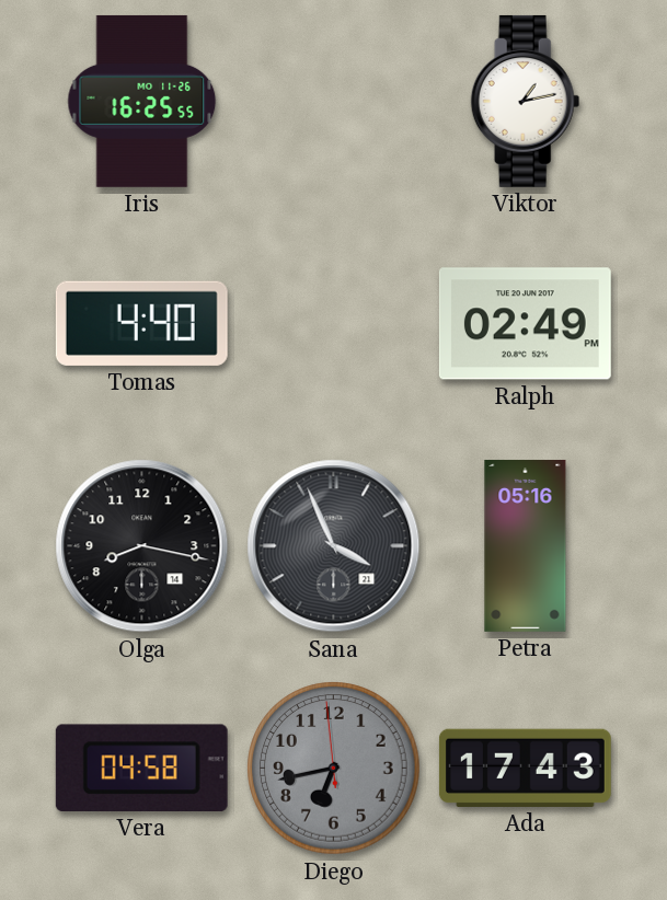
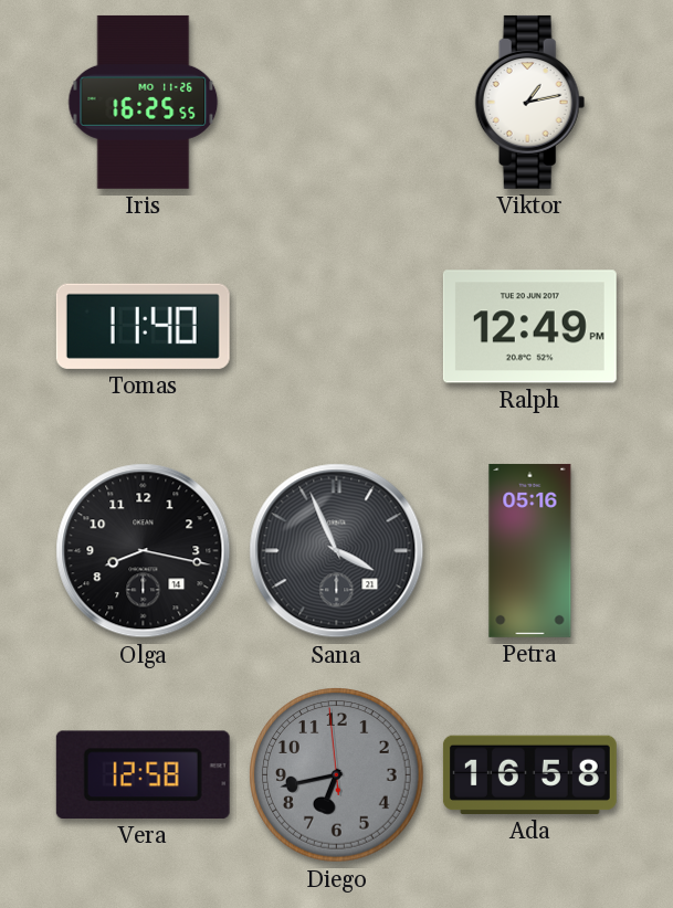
Tomas: 4:40 -> 11:40 (143, 326)
Ralph: 02:49 -> 12:49 (529, 327)
Vera: 04:58 -> 12:58 (143, 774)
Ada: 17:43 -> 16:58 (529, 774)
